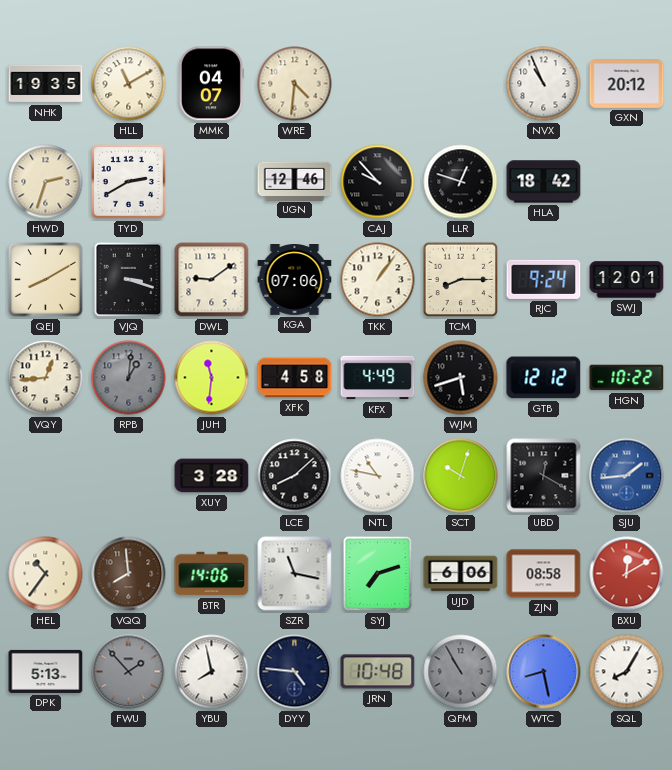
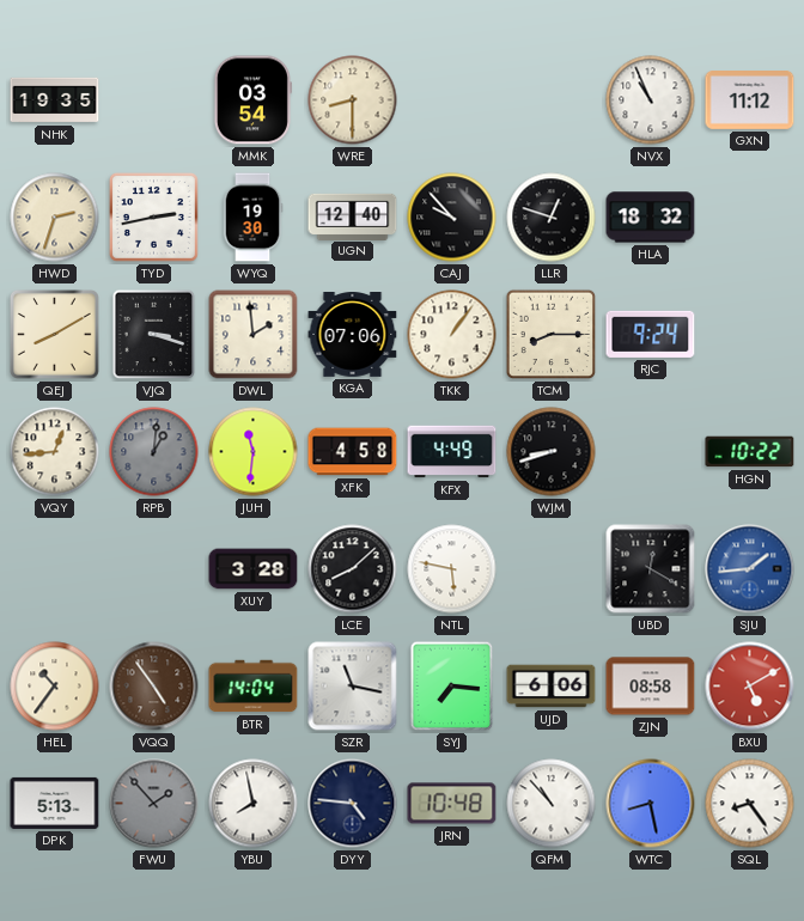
HLL: 11:10 -> none (129, 84)
MMK: 04:07 -> 03:54 (252, 100)
WRE: 4:31 -> 8:30 (353, 100)
GXN: 20:12 -> 11:12 (750, 100)
TYD: 2:40 -> 2:43 (153, 216)
WYQ: none -> 19:30 (252, 218)
UGN: 12:46 -> 12:40 (353, 216)
HLA: 18:42 -> 18:32 (651, 218)
DWL: 9:09 -> 1:59 (254, 335)
SWJ: 12:01 -> none (627, 280)
WJM: 5:42 -> 8:42 (552, 452)
GTB: 12:12 -> none (544, 378)
NTL: 10:47 -> 5:47 (452, 569)
SCT: 10:03 -> none (461, 476)
VQQ: 7:59 -> 4:54 (154, 687)
BTR: 14:06 -> 14:04 (254, 687)
SYJ: 7:12 -> 7:16 (452, 687)
BXU: 12:10 -> 5:10 (750, 687)
QFM: 10:55 -> 10:53 (552, 804)
QFM dial: grey -> white (552, 804)
SQL: 8:05 -> 8:24 (750, 804)
